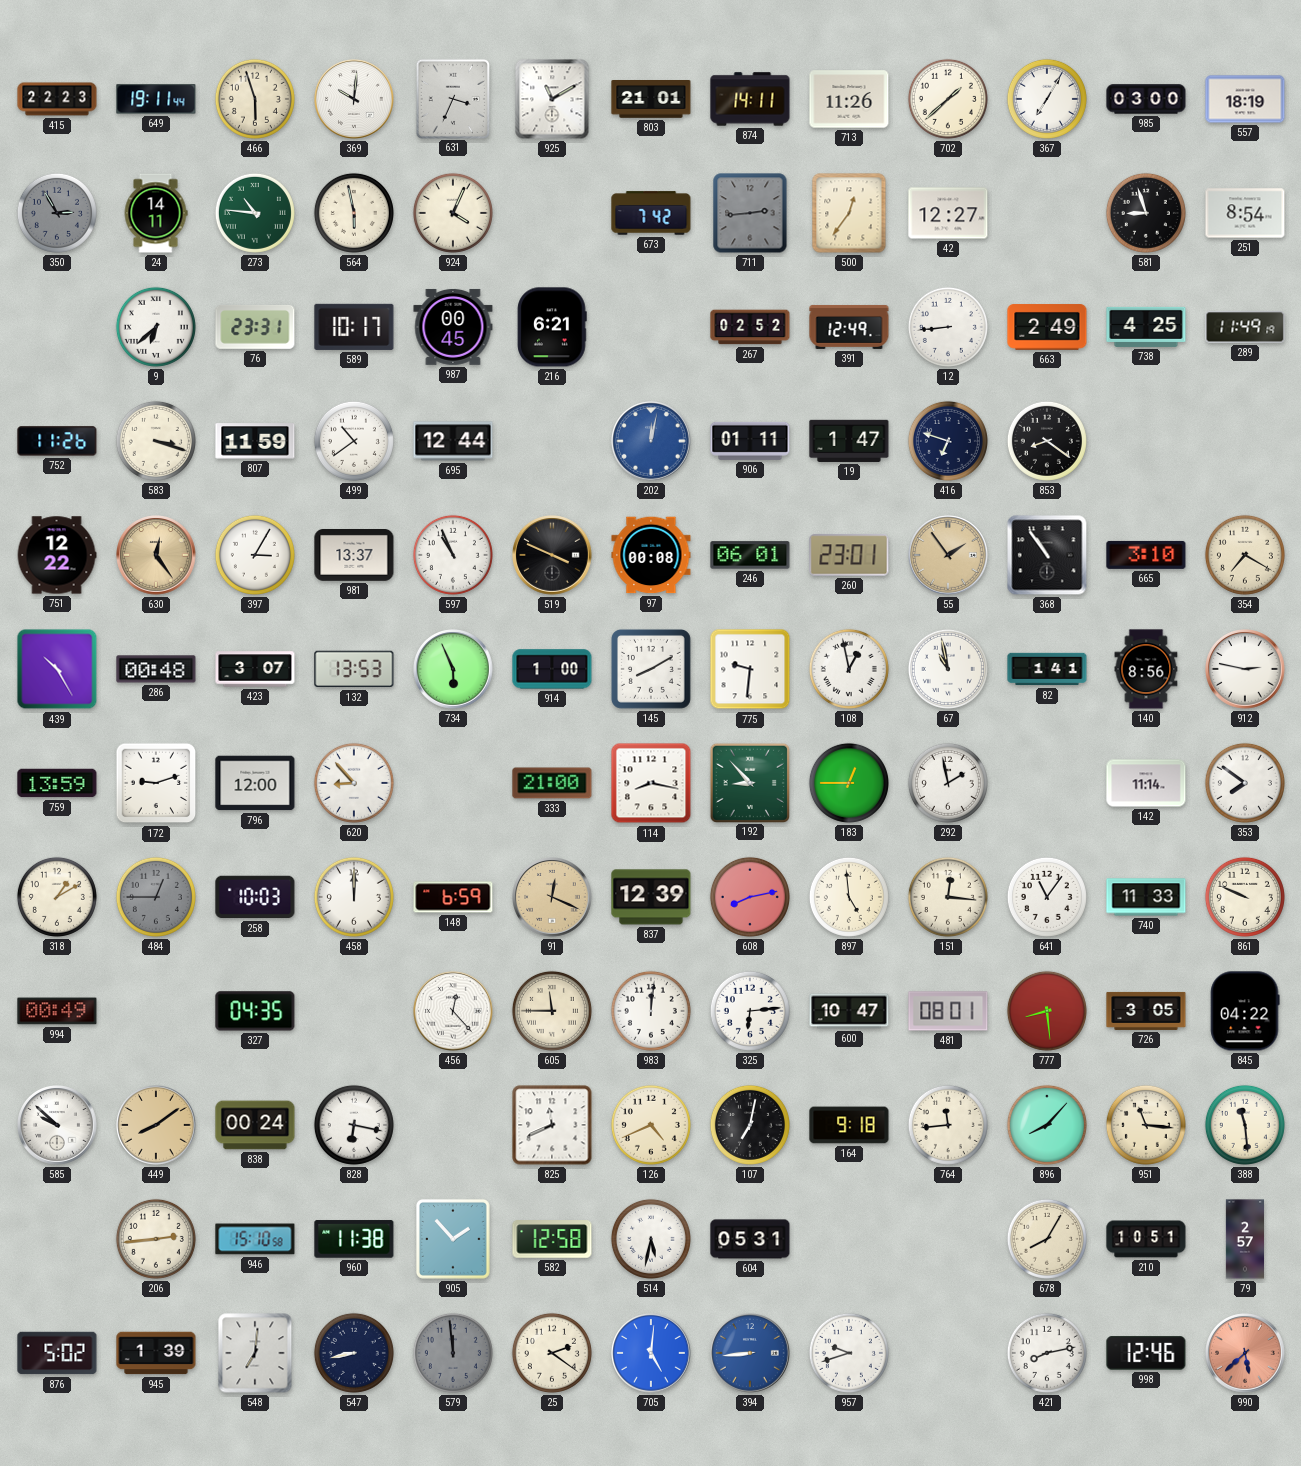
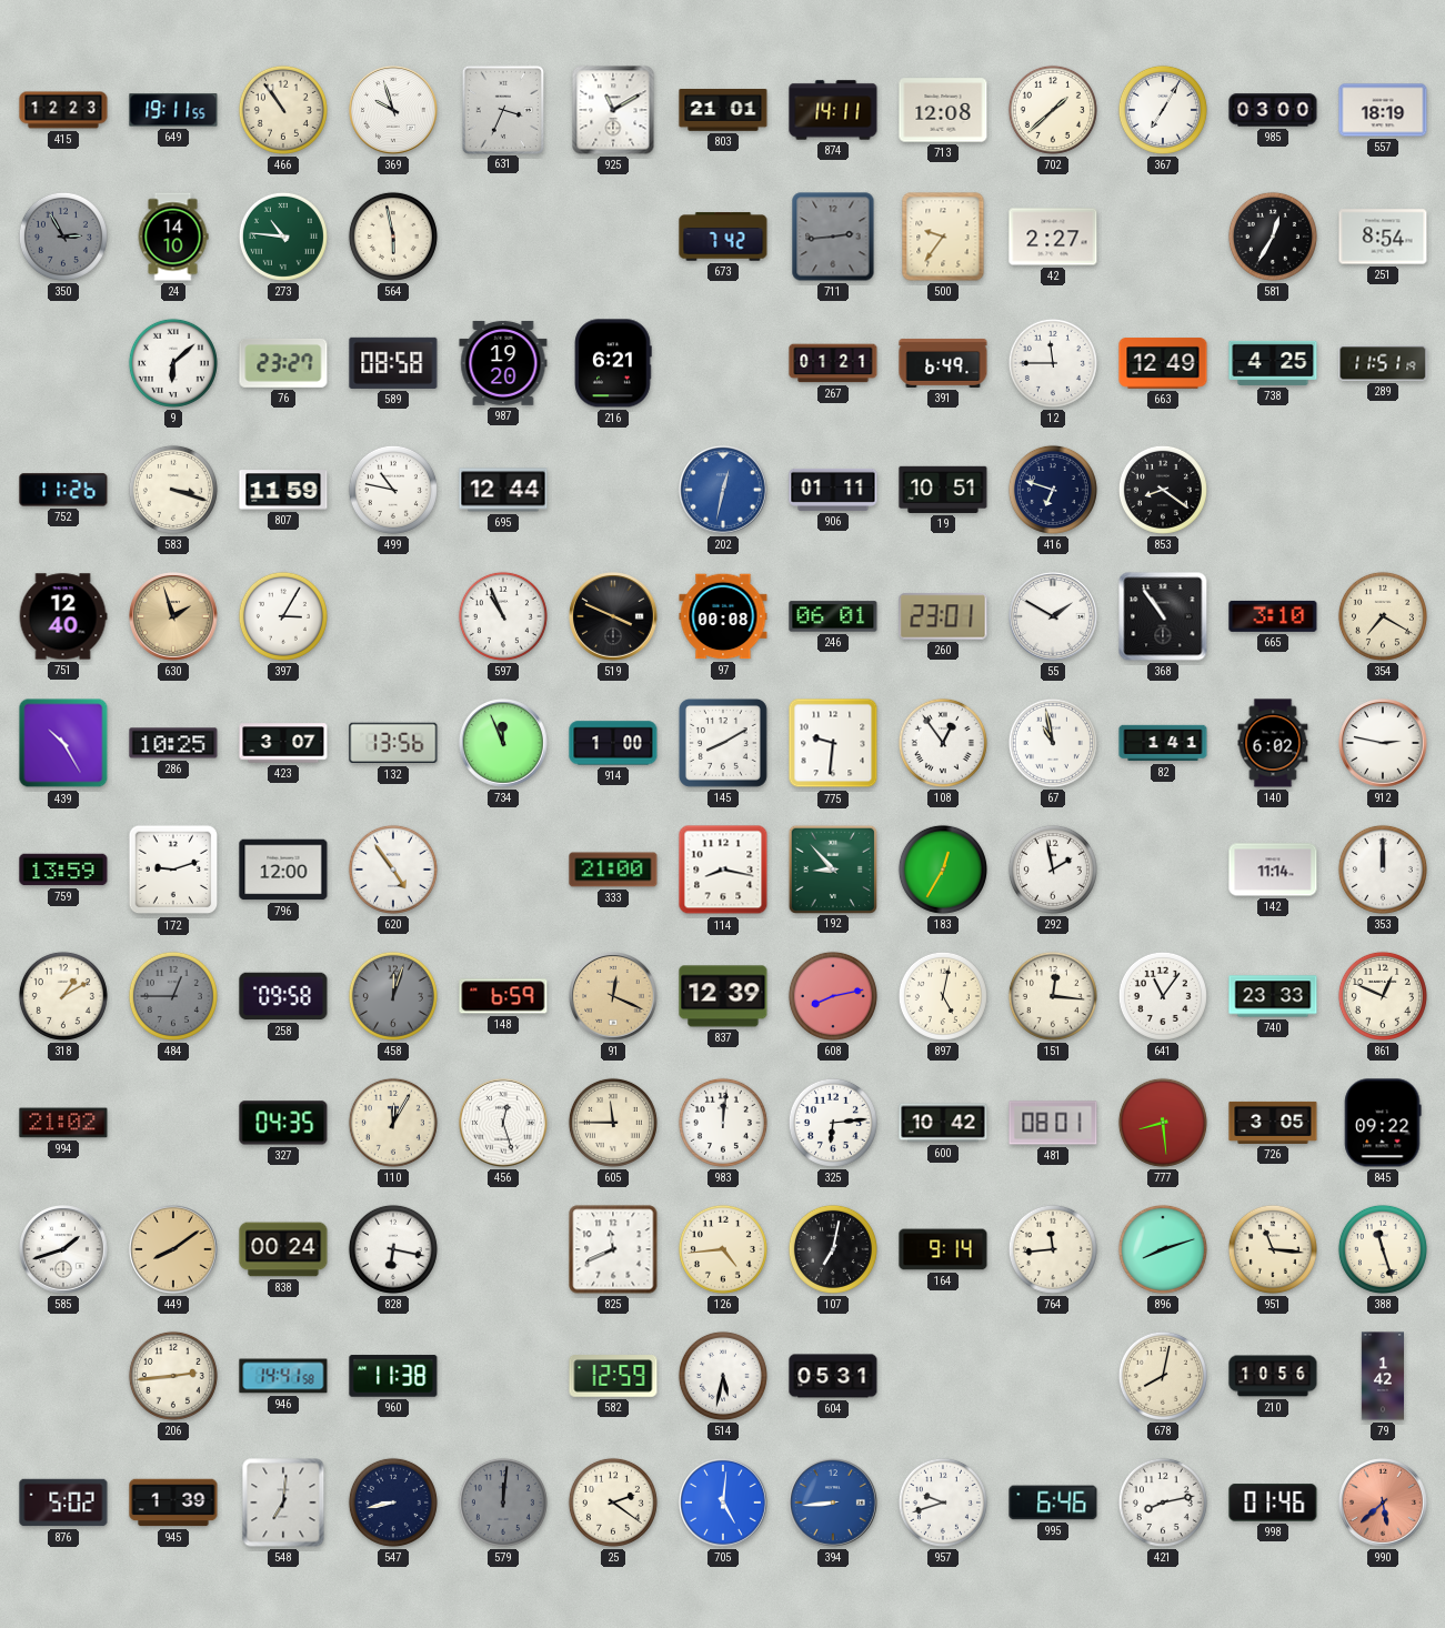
415: 22:23 -> 12:23 (63, 110)
649: 19:11:44 -> 19:11:55 (173, 110)
466: 5:57 -> 10:54 (283, 110)
369: 10:01 -> 9:57 (394, 111)
713: 11:26 -> 12:08 (943, 110)
24: 14:11 -> 14:10 (173, 237)
924: 4:04 -> none (453, 213)
500: 12:36 -> 9:36 (943, 237)
42: 12:27 -> 2:27 (1053, 237)
581: 8:57 -> 12:35 (1273, 237)
9: 6:38 -> 6:08 (173, 363)
76: 23:31 -> 23:27 (283, 363)
589: 10:17 -> 08:58 (393, 363)
987: 00:45 -> 19:20 (503, 363)
267: 02:52 -> 01:21 (833, 363)
391: 12:49 -> 6:49 (943, 363)
12: 8:44 -> 11:45 (1053, 363)
663: 2:49 -> 12:49 (1163, 363)
289: 11:49 -> 11:51 (1383, 363)
499: 10:39 -> 10:47 (393, 490)
202: 12:02 -> 12:32 (724, 491)
19: 1:47 -> 10:51 (943, 490)
751: 12:22 -> 12:40 (63, 616)
630: 12:24 -> 1:57 (174, 617)
981: 13:37 -> none (354, 556)
55: 1:54 -> 1:50 (1054, 617)
55 dial: champagne -> white (1054, 617)
286: 00:48 -> 10:25 (173, 743)
132: 13:53 -> 13:56 (393, 743)
734: 5:56 -> 11:56 (504, 744)
108: 12:58 -> 12:54 (943, 743)
140: 8:56 -> 6:02 (1273, 743)
620: 8:53 -> 4:54 (393, 870)
183: 12:45 -> 12:35 (943, 870)
353: 7:51 -> 12:00 (1383, 870)
258: 10:03 -> 09:58 (283, 996)
458: 12:00 -> 12:03 (393, 996)
458 dial: white -> grey (393, 996)
897: 4:59 -> 5:02 (943, 996)
740: 11:33 -> 23:33 (1273, 996)
861: 9:49 -> 12:49 (1383, 996)
994: 00:49 -> 21:02 (63, 1123)
110: none -> 12:05 (393, 1123)
456: 12:23 -> 12:27 (504, 1124)
600: 10:47 -> 10:42 (943, 1123)
845: 04:22 -> 09:22 (1383, 1123)
585: 9:52 -> 1:42 (64, 1250)
126: 4:41 -> 4:44 (723, 1249)
164: 9:18 -> 9:14 (943, 1249)
896: 8:07 -> 8:12 (1163, 1249)
388: 11:29 -> 11:27 (1383, 1249)
946: 15:10 -> 14:41 (283, 1376)
905: 1:53 -> none (453, 1239)
582: 12:58 -> 12:59 (613, 1376)
678: 8:05 -> 8:02 (1163, 1376)
210: 10:51 -> 10:56 (1273, 1376)
79: 2:57 -> 1:42 (1382, 1376)
579: 11:59 -> 12:01 (503, 1503)
995: none -> 6:46 (1053, 1503)
998: 12:46 -> 01:46 (1273, 1503)
